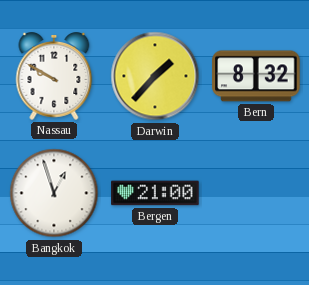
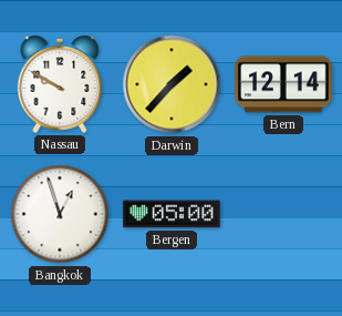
Bern: 8:32 -> 12:14 (283, 84)
Bergen: 21:00 -> 05:00 (172, 214)
